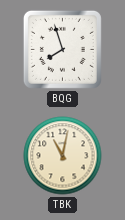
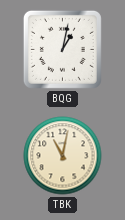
BQG: 7:57 -> 1:02 (62, 49)
